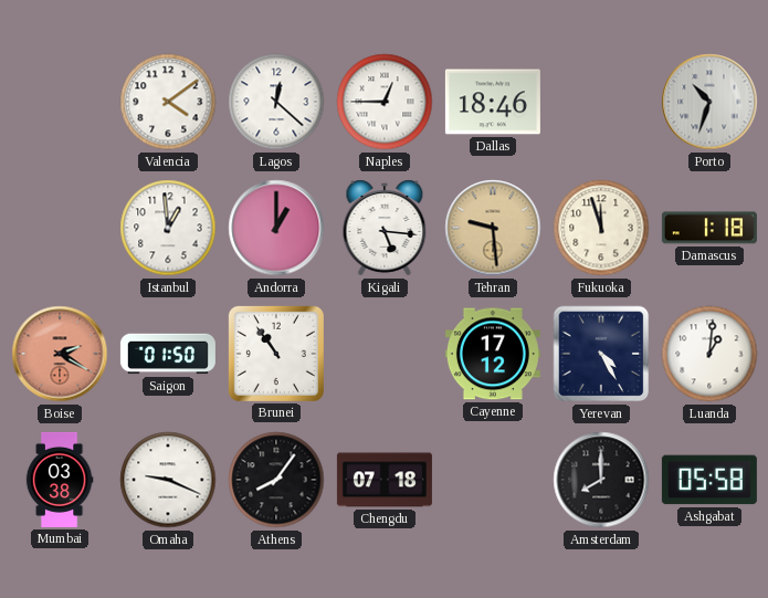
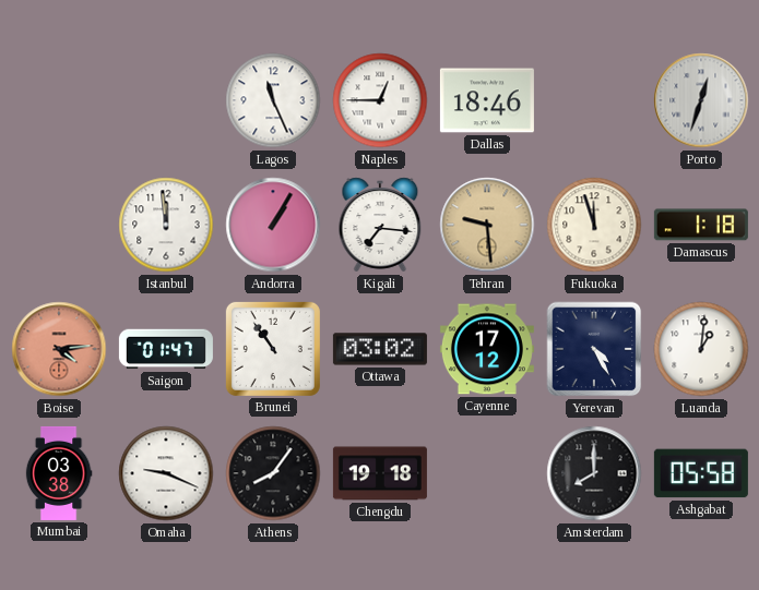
Valencia: 4:09 -> none (168, 102)
Lagos: 12:22 -> 11:26 (273, 100)
Porto: 10:33 -> 12:33 (701, 100)
Istanbul: 12:59 -> 11:59 (166, 225)
Andorra: 1:00 -> 1:05 (273, 225)
Kigali: 5:16 -> 7:16 (380, 225)
Boise: 2:20 -> 4:14 (59, 349)
Saigon: 01:50 -> 01:47 (166, 349)
Ottawa: none -> 03:02 (380, 349)
Chengdu: 07:18 -> 19:18 (380, 473)
